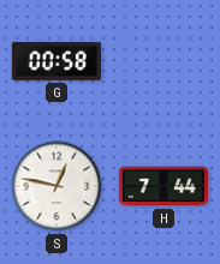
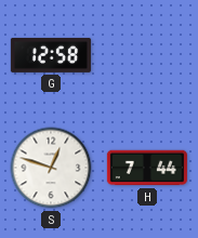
G: 00:58 -> 12:58 (51, 55)
S: 12:47 -> 12:48 (51, 168)
